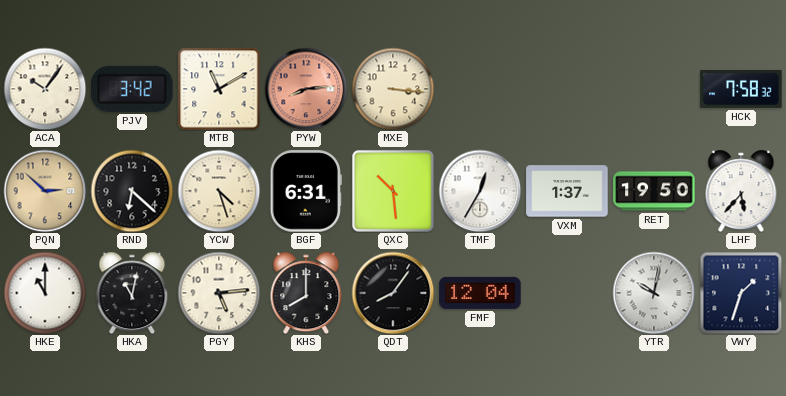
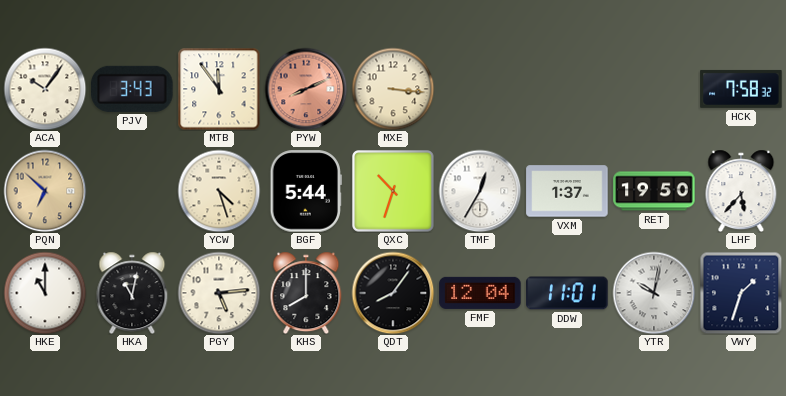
PJV: 3:42 -> 3:43 (132, 89)
MTB: 11:10 -> 11:54 (219, 89)
PYW: 8:14 -> 8:11 (306, 89)
PQN: 2:52 -> 6:52 (45, 191)
RND: 6:22 -> none (132, 191)
BGF: 6:31 -> 5:44 (306, 191)
QXC: 10:29 -> 10:33 (394, 192)
DDW: none -> 11:01 (567, 293)
